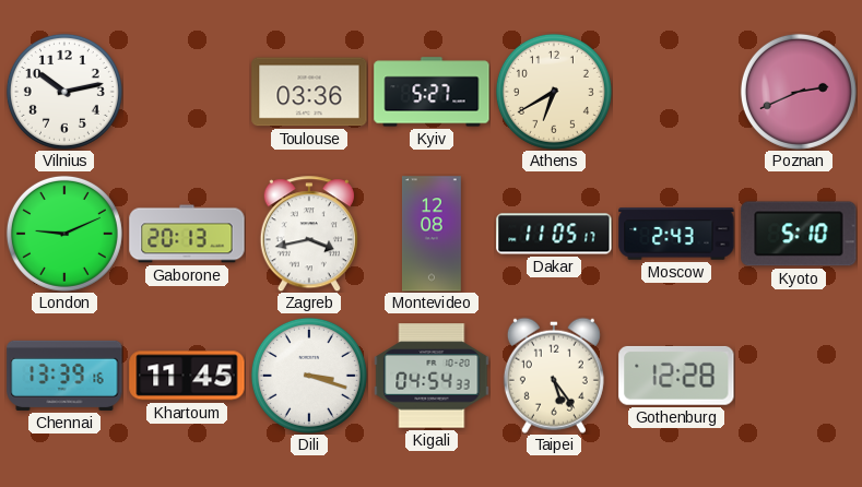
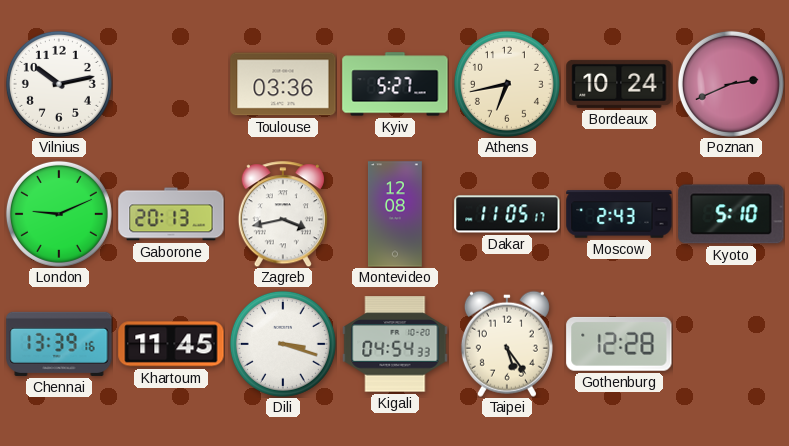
Athens: 6:40 -> 6:43 (507, 84)
Bordeaux: none -> 10:24 (619, 84)
